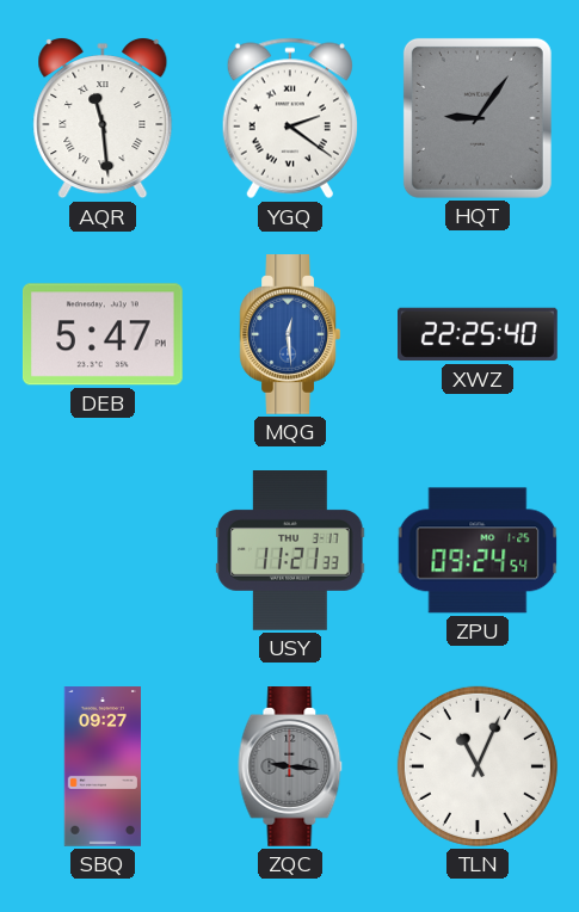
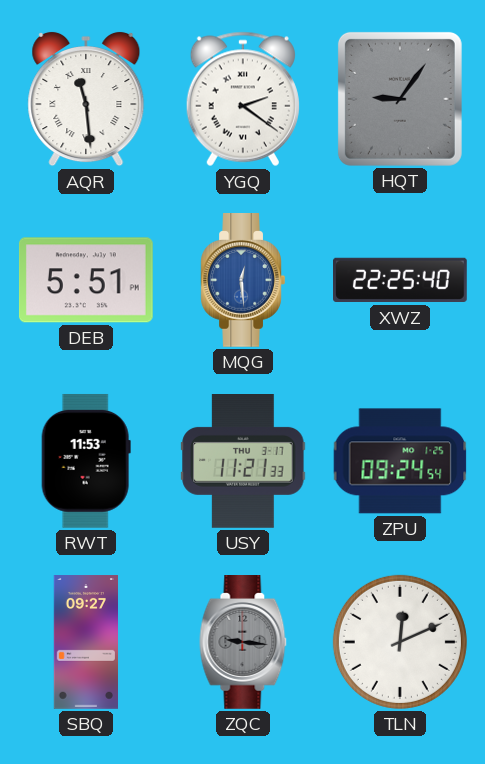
DEB: 5:47 -> 5:51 (86, 280)
RWT: none -> 11:53 (86, 461)
TLN: 11:04 -> 12:11 (400, 642)
